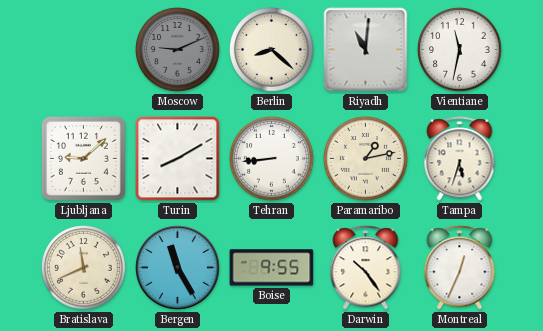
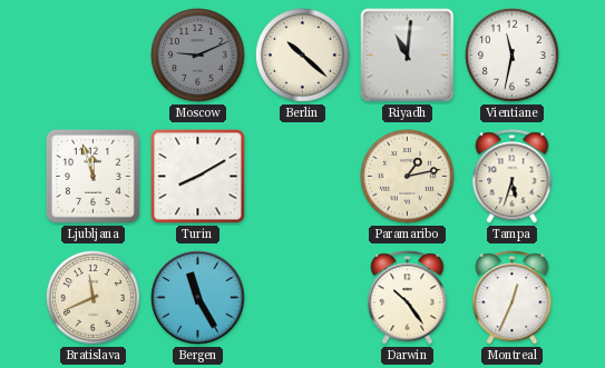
Berlin: 8:22 -> 10:22 (303, 56)
Ljubljana: 9:08 -> 11:57 (92, 176)
Tehran: 8:44 -> none (272, 159)
Boise: 9:55 -> none (272, 268)
